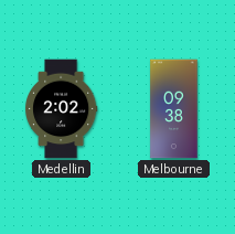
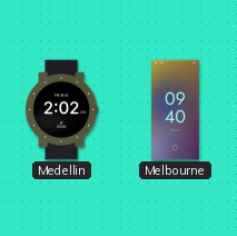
Melbourne: 09:38 -> 09:40 (176, 110)
